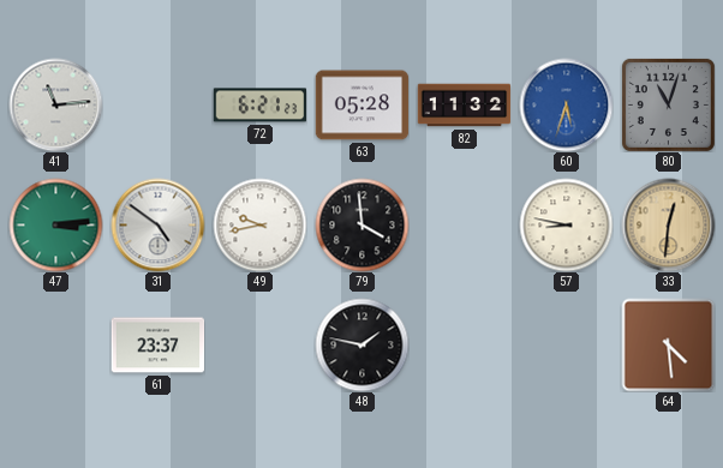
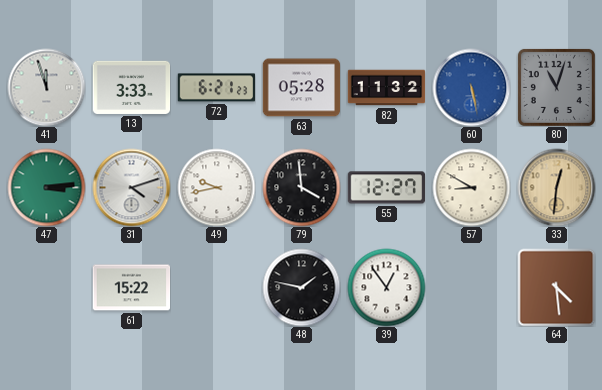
41: 11:14 -> 11:57 (46, 87)
13: none -> 3:33 (131, 87)
60: 5:33 -> 5:28 (471, 87)
31: 4:51 -> 4:12 (131, 187)
55: none -> 12:27 (386, 188)
57: 8:47 -> 8:50 (471, 187)
61: 23:37 -> 15:22 (131, 288)
39: none -> 12:54 (386, 287)
